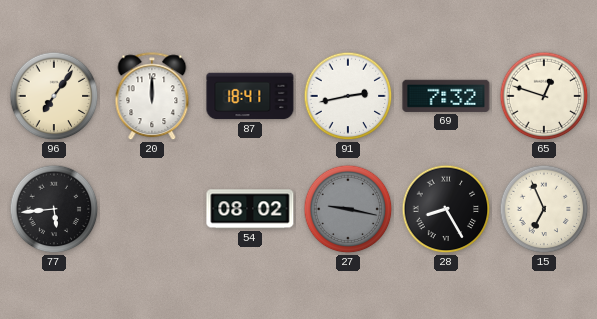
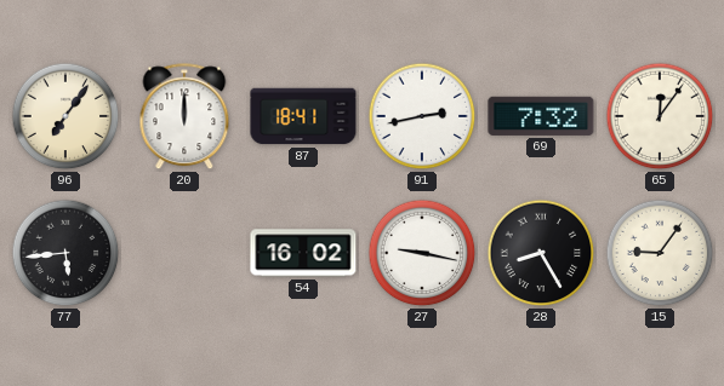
65: 12:48 -> 12:06 (660, 116)
54: 08:02 -> 16:02 (303, 253)
27 dial: grey -> white (422, 253)
15: 6:56 -> 9:06 (660, 253)
